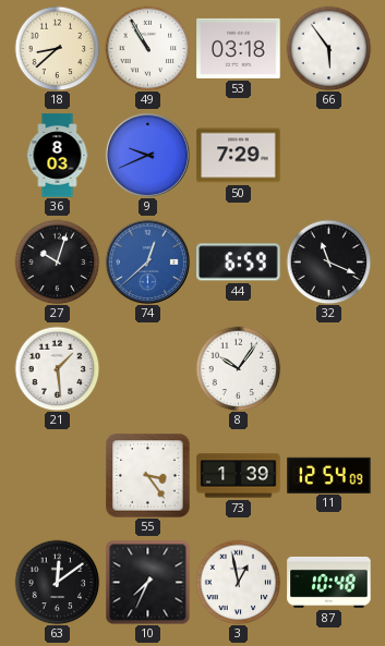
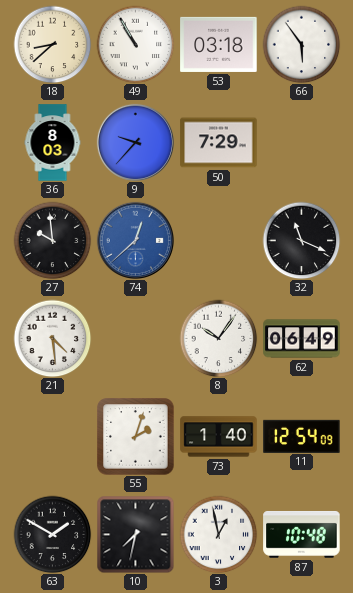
9: 9:41 -> 9:37 (135, 142)
27: 10:03 -> 9:59 (52, 240)
44: 6:59 -> none (239, 263)
21: 1:29 -> 4:29 (52, 338)
62: none -> 06:49 (302, 339)
55: 3:24 -> 2:03 (136, 437)
73: 1:39 -> 1:40 (219, 437)
63: 12:09 -> 1:50 (52, 534)
10: 7:34 -> 7:32 (135, 534)
